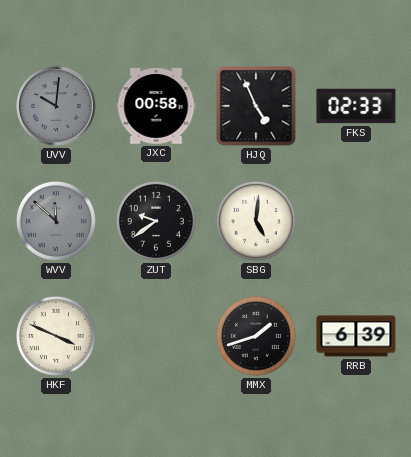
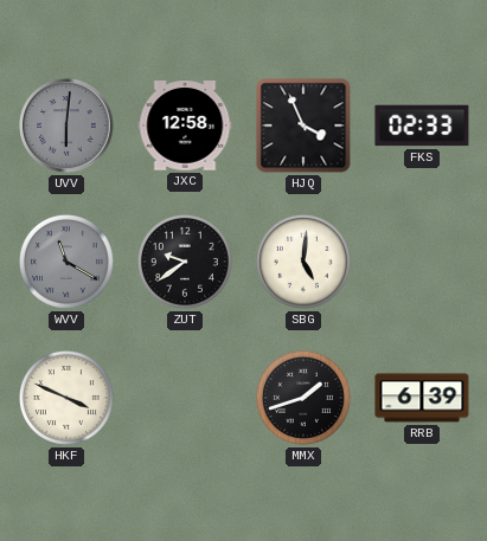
UVV: 10:01 -> 6:01 (66, 125)
JXC: 00:58 -> 12:58 (185, 125)
HJQ: 4:56 -> 3:56 (303, 125)
WVV: 11:52 -> 11:20 (66, 262)
